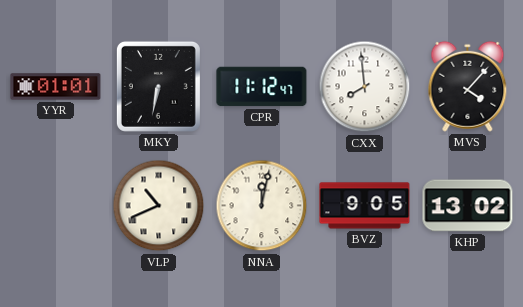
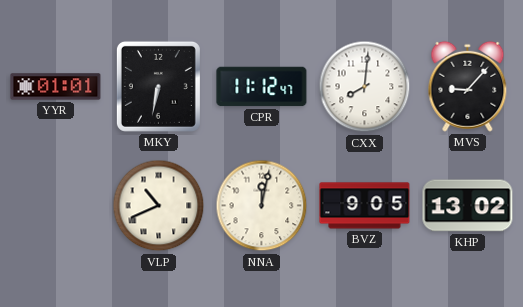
CXX: 7:59 -> 8:01 (365, 87)
MVS: 4:07 -> 9:07 (468, 86)
